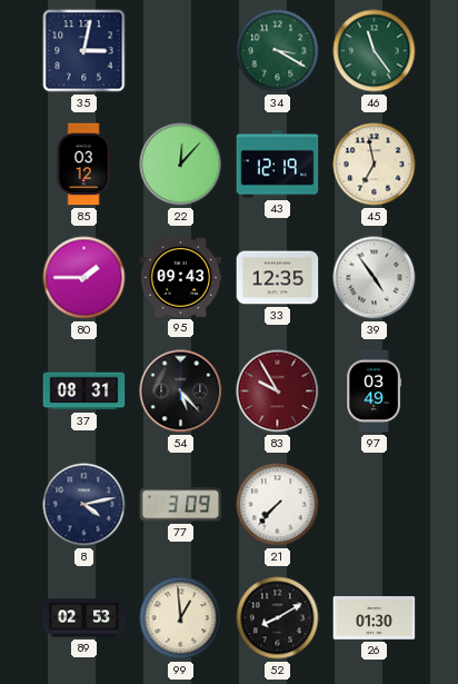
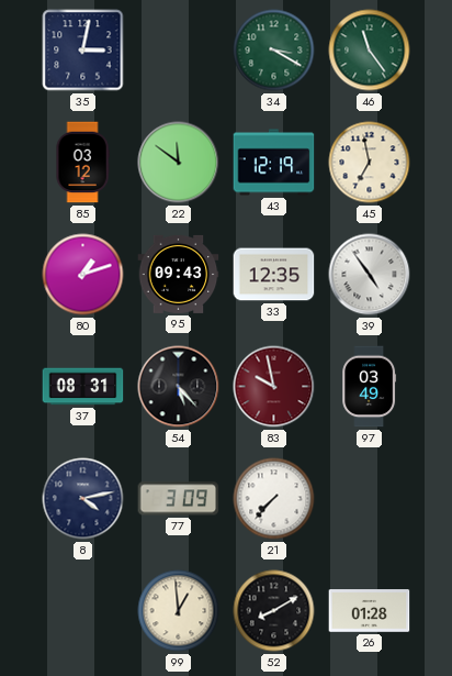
22: 12:07 -> 11:51 (179, 163)
80: 1:45 -> 1:12 (83, 275)
83: 9:55 -> 9:58 (274, 387)
89: 02:53 -> none (84, 618)
26: 01:30 -> 01:28 (370, 611)
